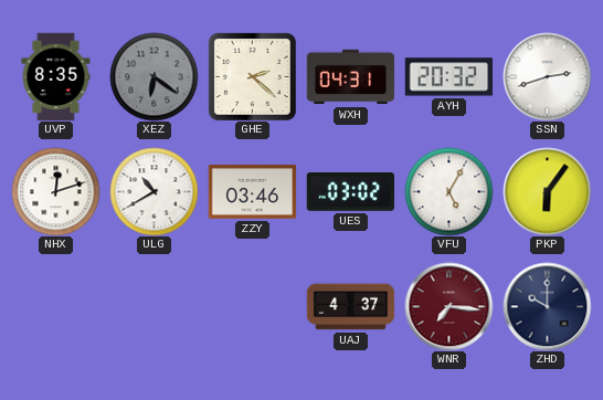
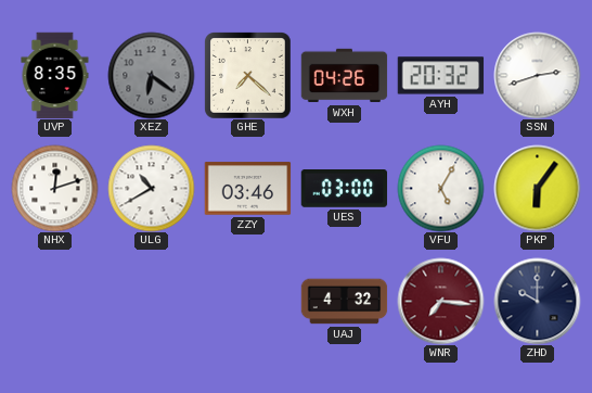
GHE: 2:22 -> 7:22 (247, 75)
WXH: 04:31 -> 04:26 (344, 76)
UES: 03:02 -> 03:00 (344, 189)
UAJ: 4:37 -> 4:32 (344, 302)
